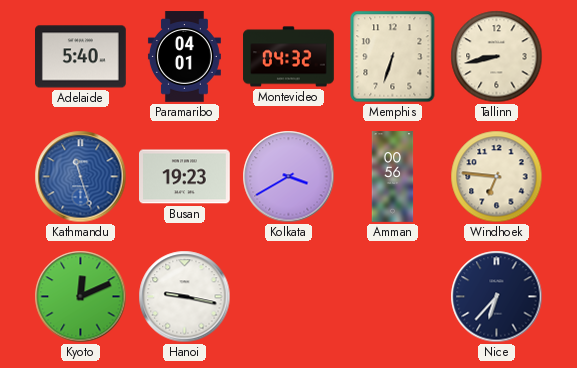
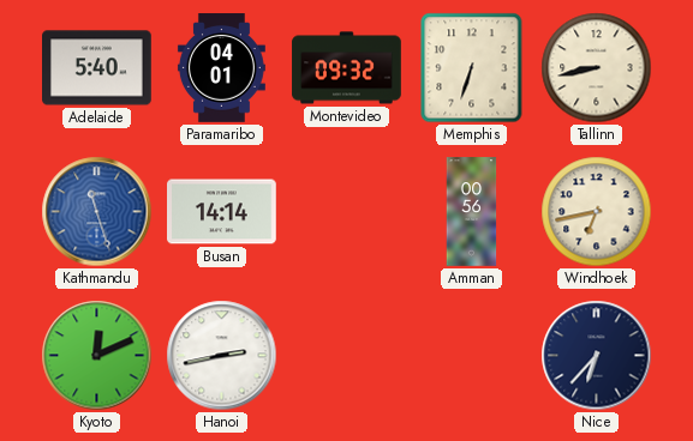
Montevideo: 04:32 -> 09:32 (347, 68)
Busan: 19:23 -> 14:14 (222, 212)
Kolkata: 3:40 -> none (289, 177)
Windhoek: 6:46 -> 6:43 (597, 212)
Hanoi: 9:17 -> 2:43 (222, 356)
